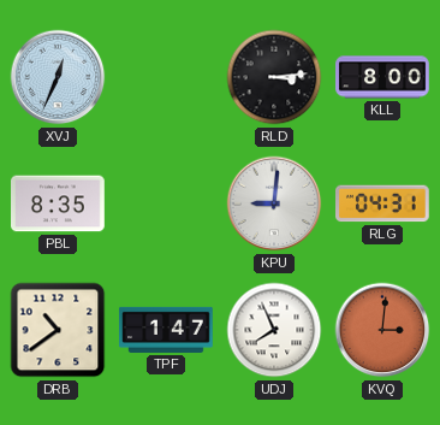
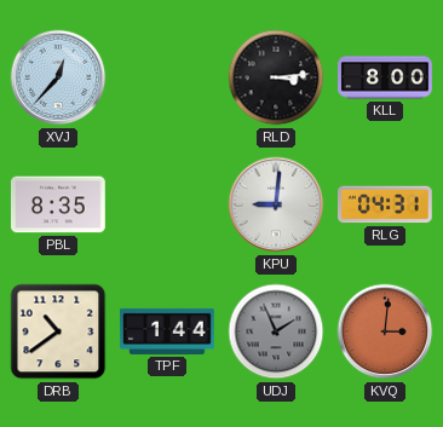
XVJ: 12:34 -> 12:37 (58, 77)
TPF: 1:47 -> 1:44 (167, 331)
UDJ: 7:56 -> 1:56 (276, 331)
UDJ dial: white -> grey (276, 331)
